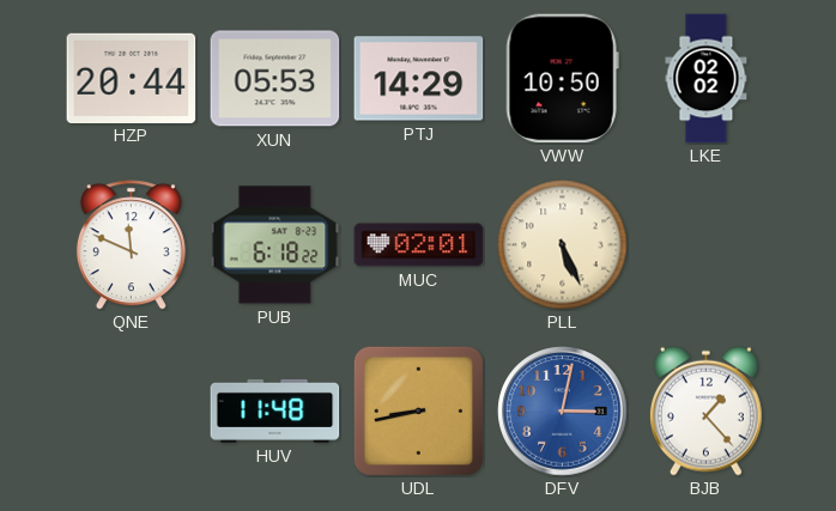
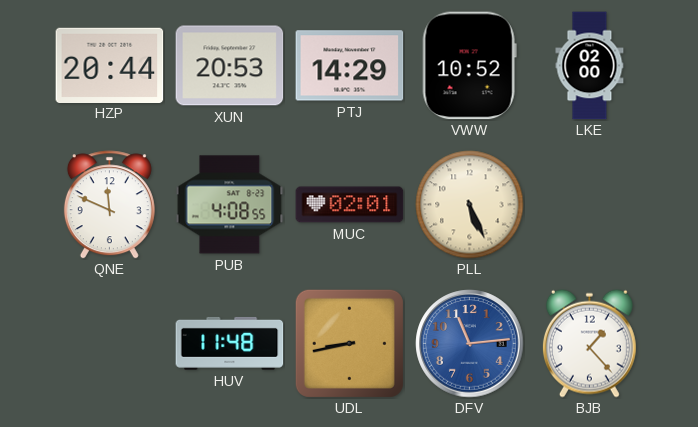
XUN: 05:53 -> 20:53 (230, 66)
VWW: 10:50 -> 10:52 (469, 66)
LKE: 02:02 -> 02:00 (590, 66)
PUB: 6:18 -> 4:08 (230, 205)
DFV: 3:02 -> 11:14 (470, 344)
